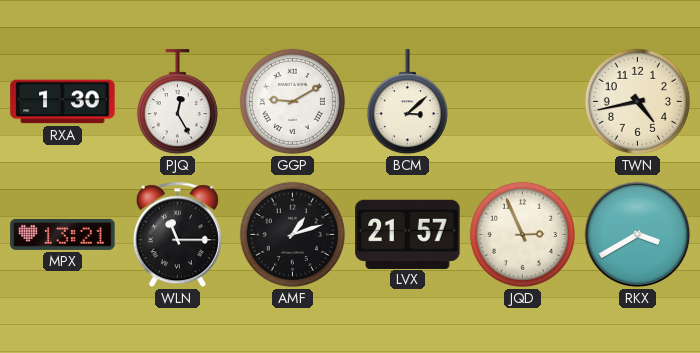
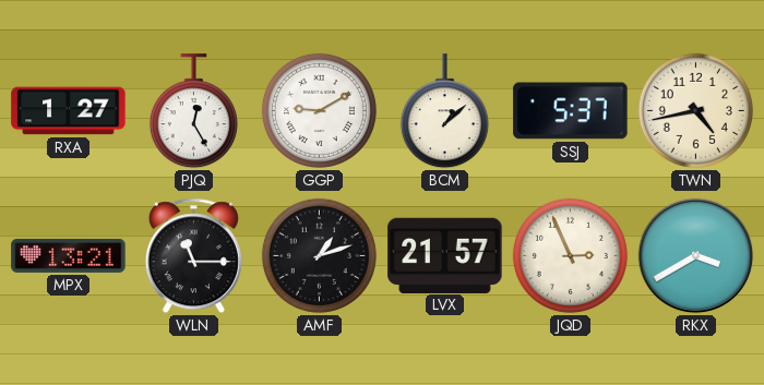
RXA: 1:30 -> 1:27 (69, 111)
BCM: 3:08 -> 1:08 (444, 111)
SSJ: none -> 5:37 (571, 111)
